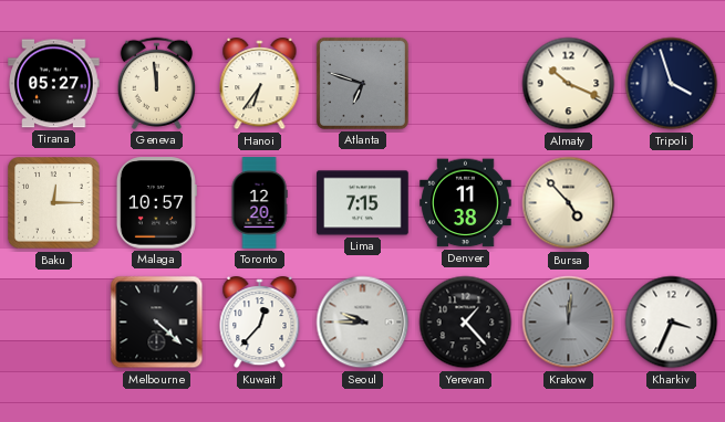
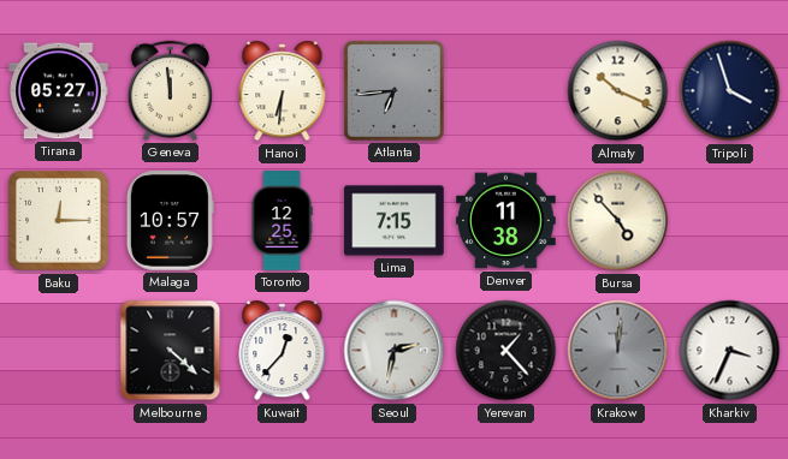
Hanoi: 6:36 -> 6:31 (283, 93)
Atlanta: 6:48 -> 6:44 (393, 90)
Toronto: 12:20 -> 12:25 (282, 221)
Seoul: 9:45 -> 2:32 (395, 351)
